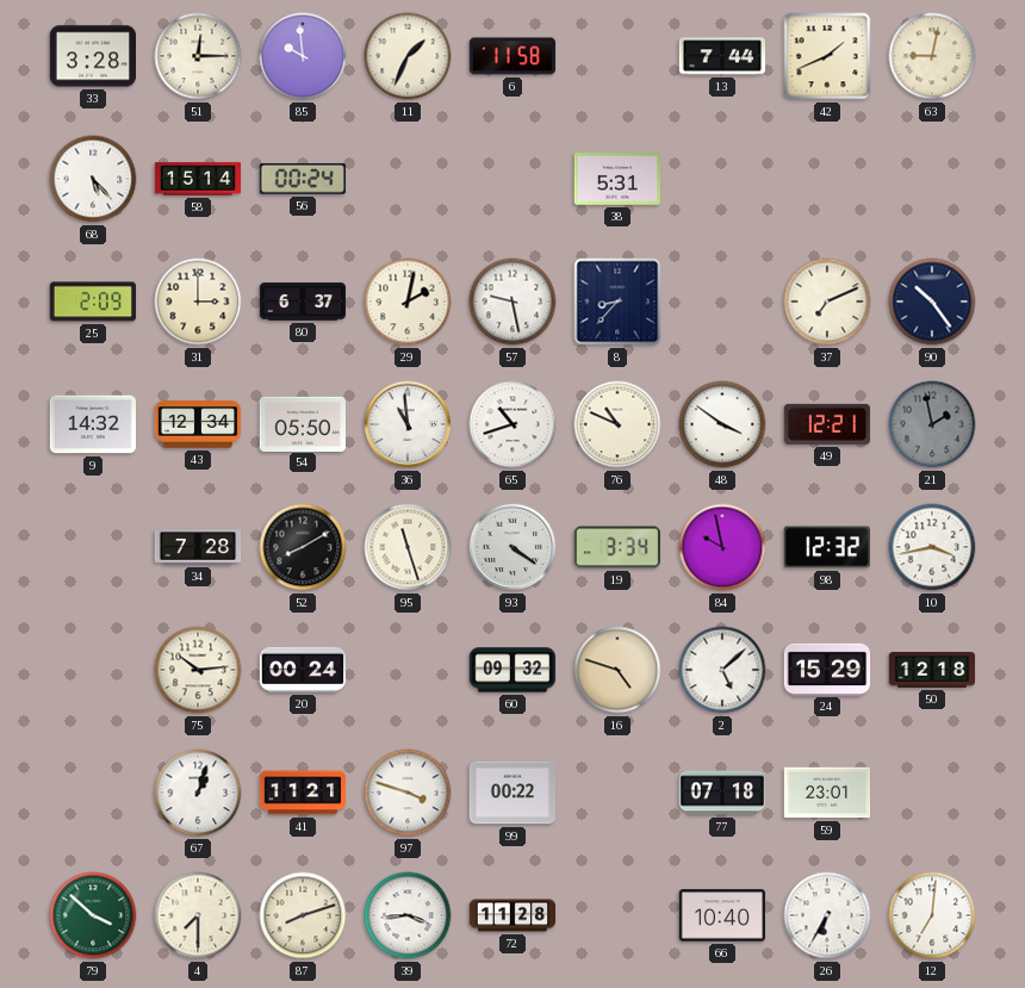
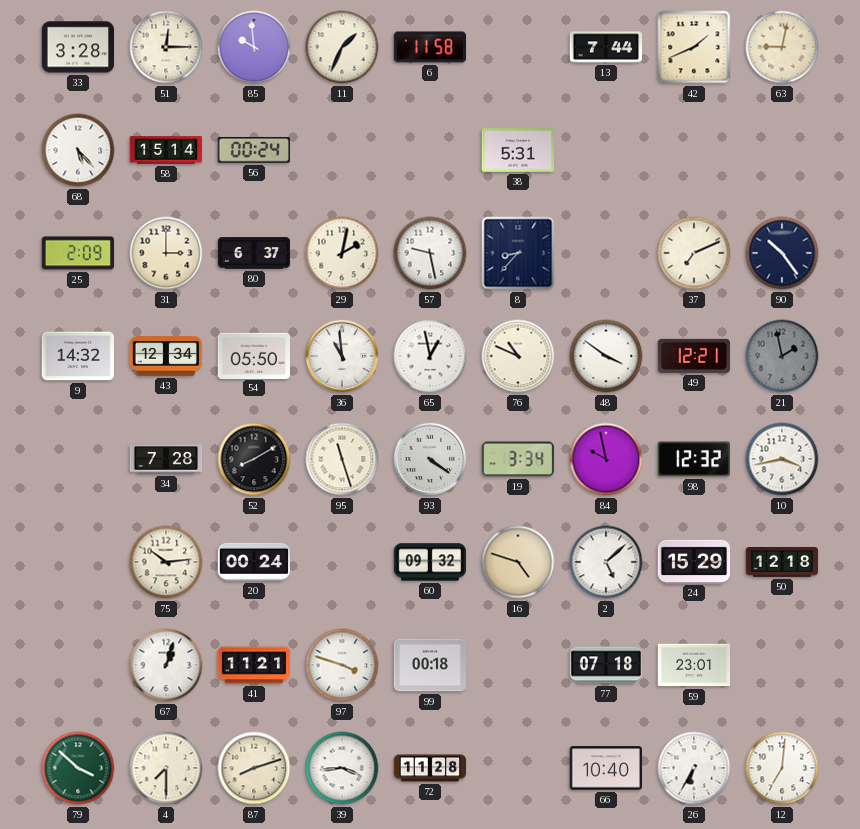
65: 10:42 -> 12:58 (430, 356)
99: 00:22 -> 00:18 (429, 665)
